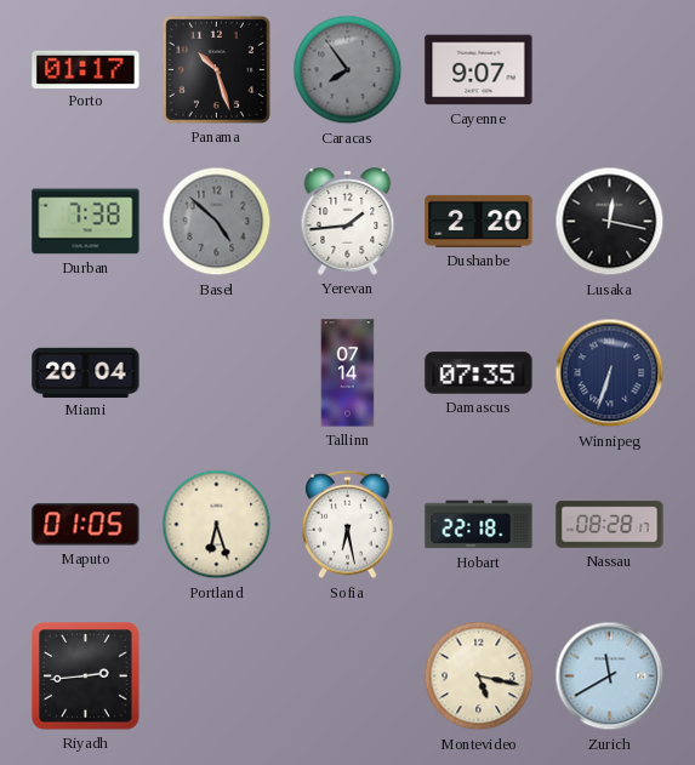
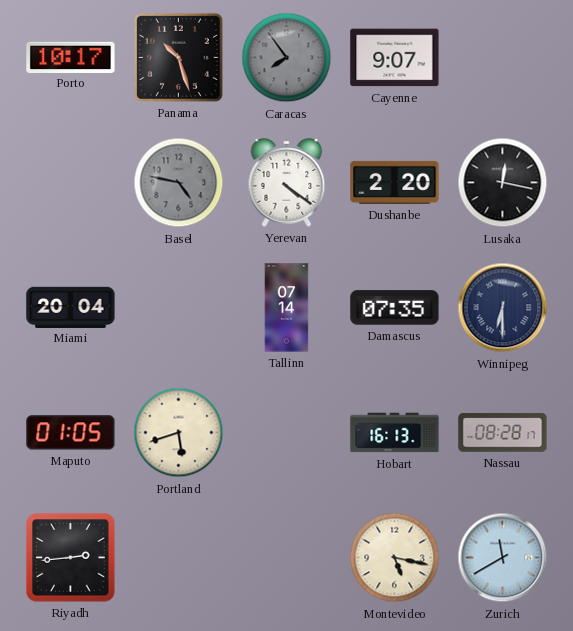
Porto: 01:17 -> 10:17 (71, 57)
Durban: 7:38 -> none (86, 222)
Basel: 4:52 -> 4:47 (179, 183)
Yerevan: 1:44 -> 4:21 (287, 183)
Winnipeg: 6:33 -> 6:30 (503, 308)
Portland: 6:27 -> 5:42 (179, 433)
Sofia: 6:28 -> none (348, 525)
Hobart: 22:18 -> 16:13 (395, 433)
